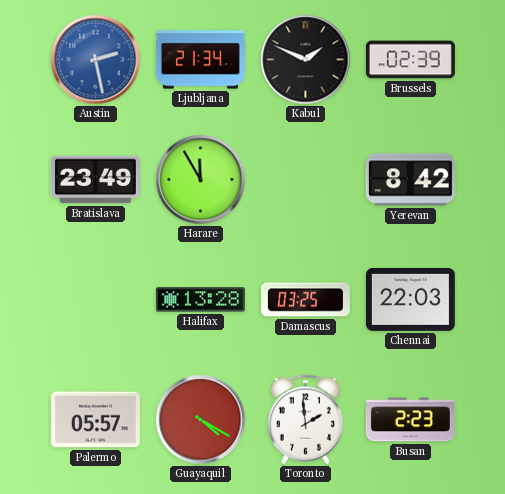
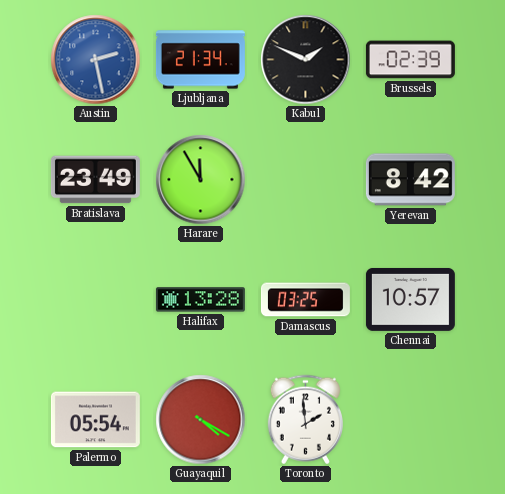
Chennai: 22:03 -> 10:57 (410, 299)
Palermo: 05:57 -> 05:54 (95, 420)
Busan: 2:23 -> none (410, 420)
